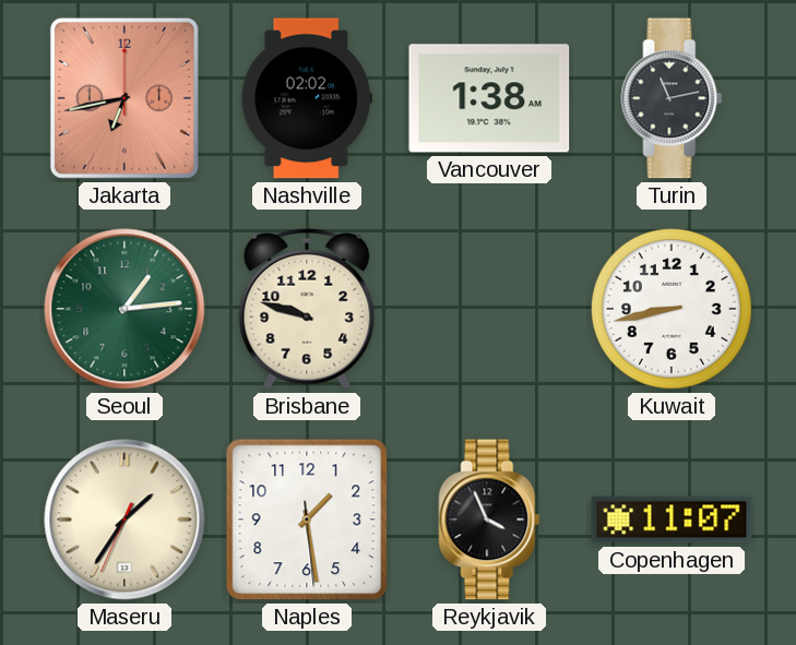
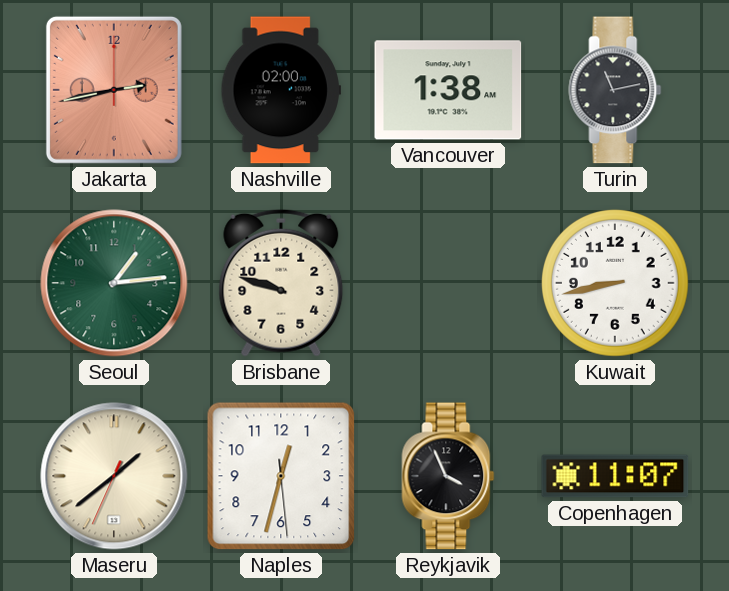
Jakarta: 6:43 -> 2:43 (114, 90)
Nashville: 02:02 -> 02:00 (281, 90)
Maseru: 1:35 -> 1:38 (114, 476)
Naples: 1:28 -> 12:32 (281, 476)
